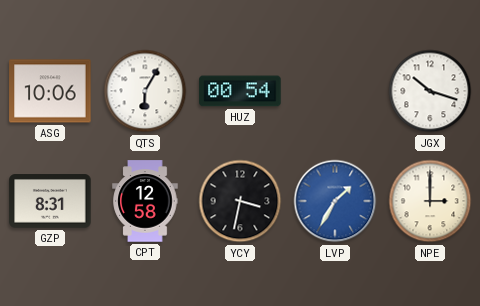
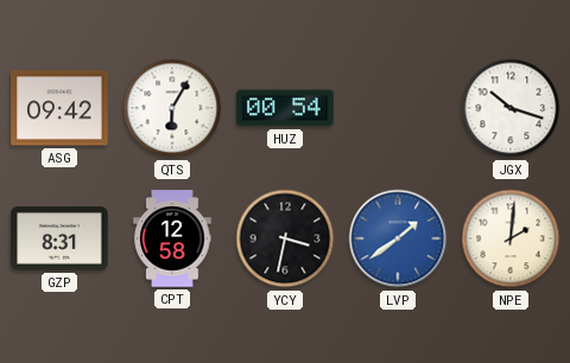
ASG: 10:06 -> 09:42 (59, 108)
LVP: 1:35 -> 1:39 (398, 238)
NPE: 3:00 -> 2:01 (511, 238)
